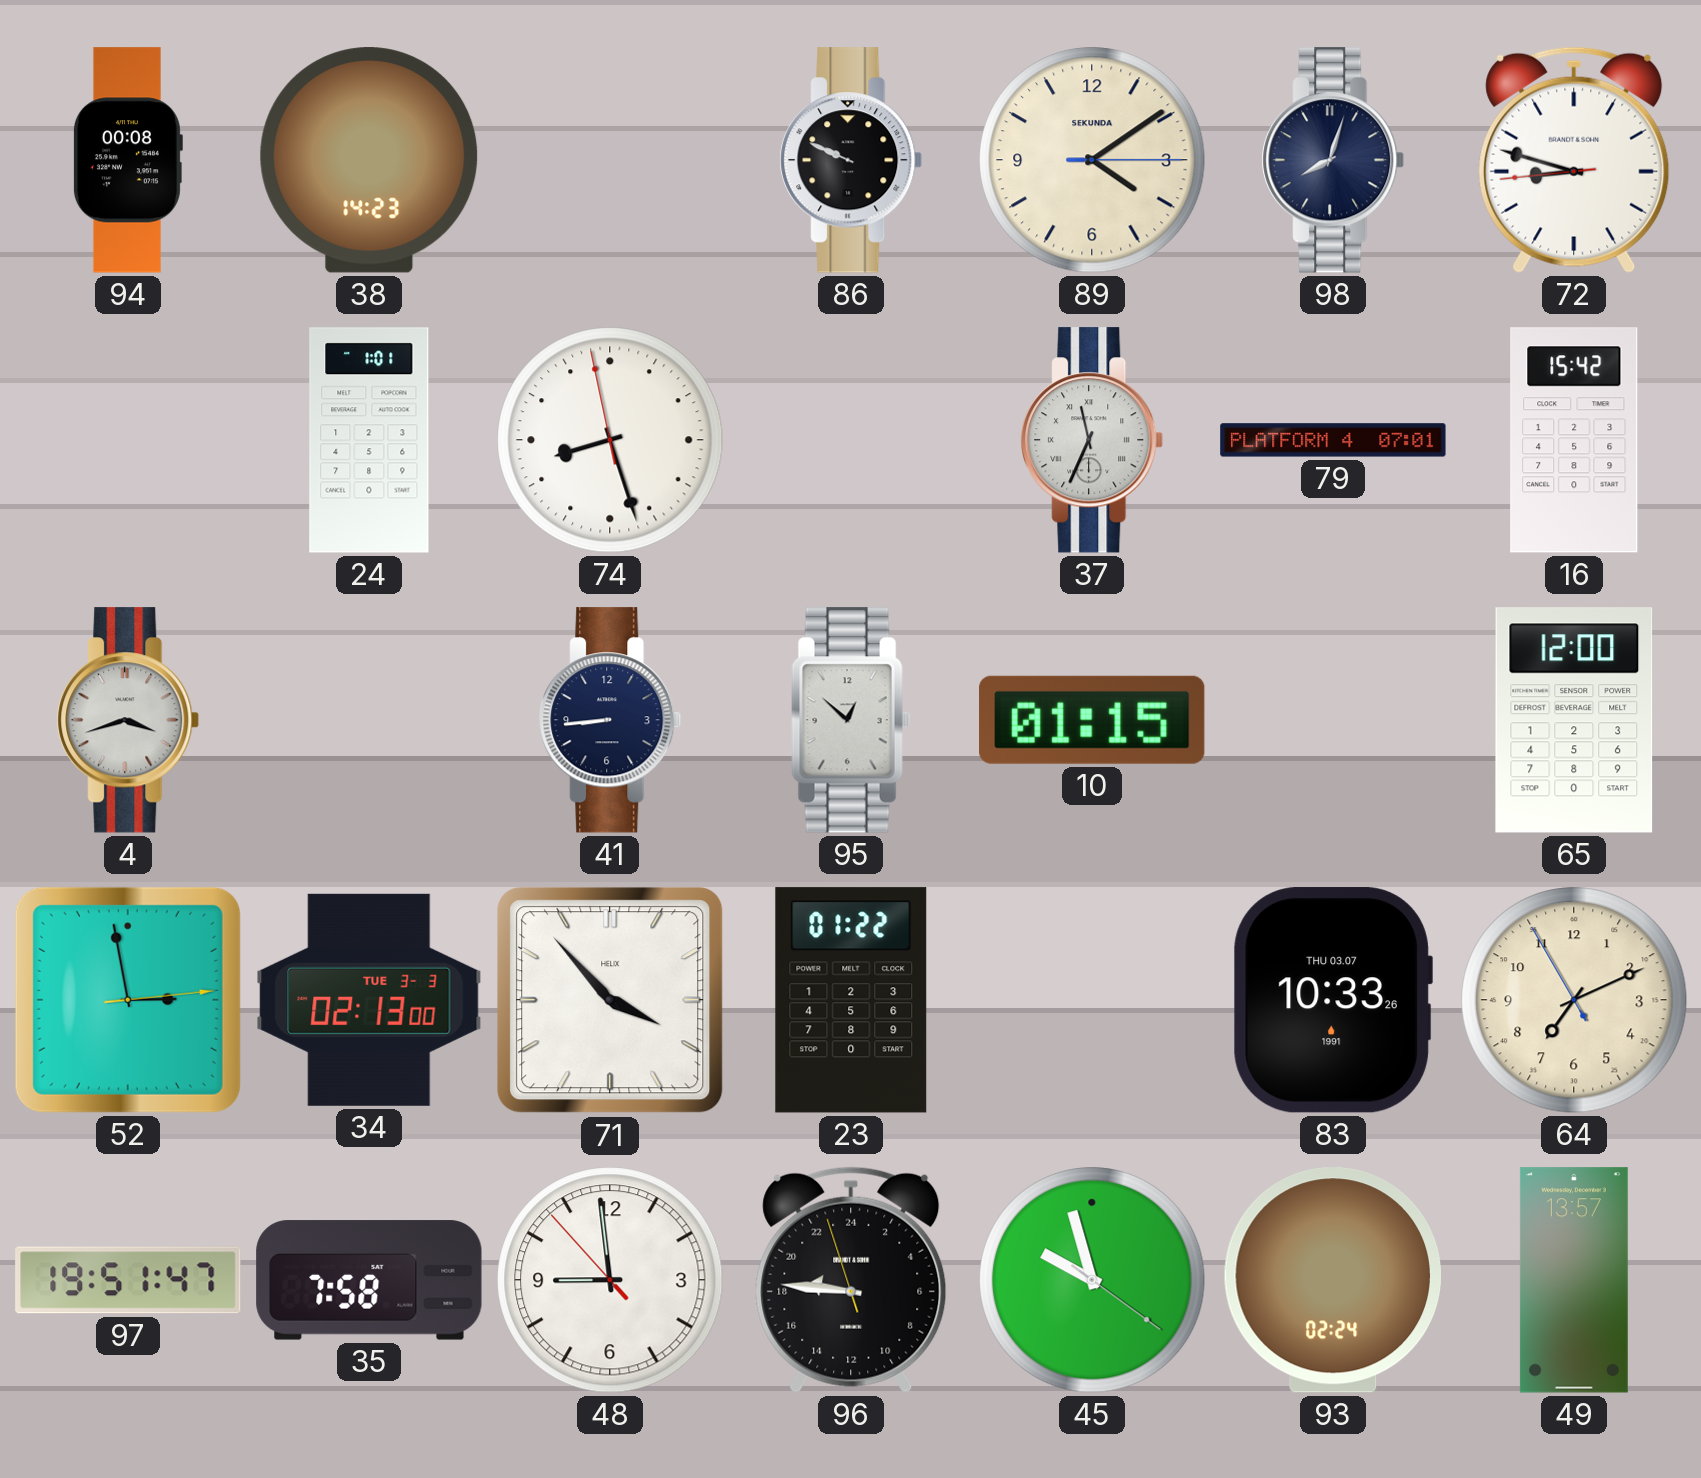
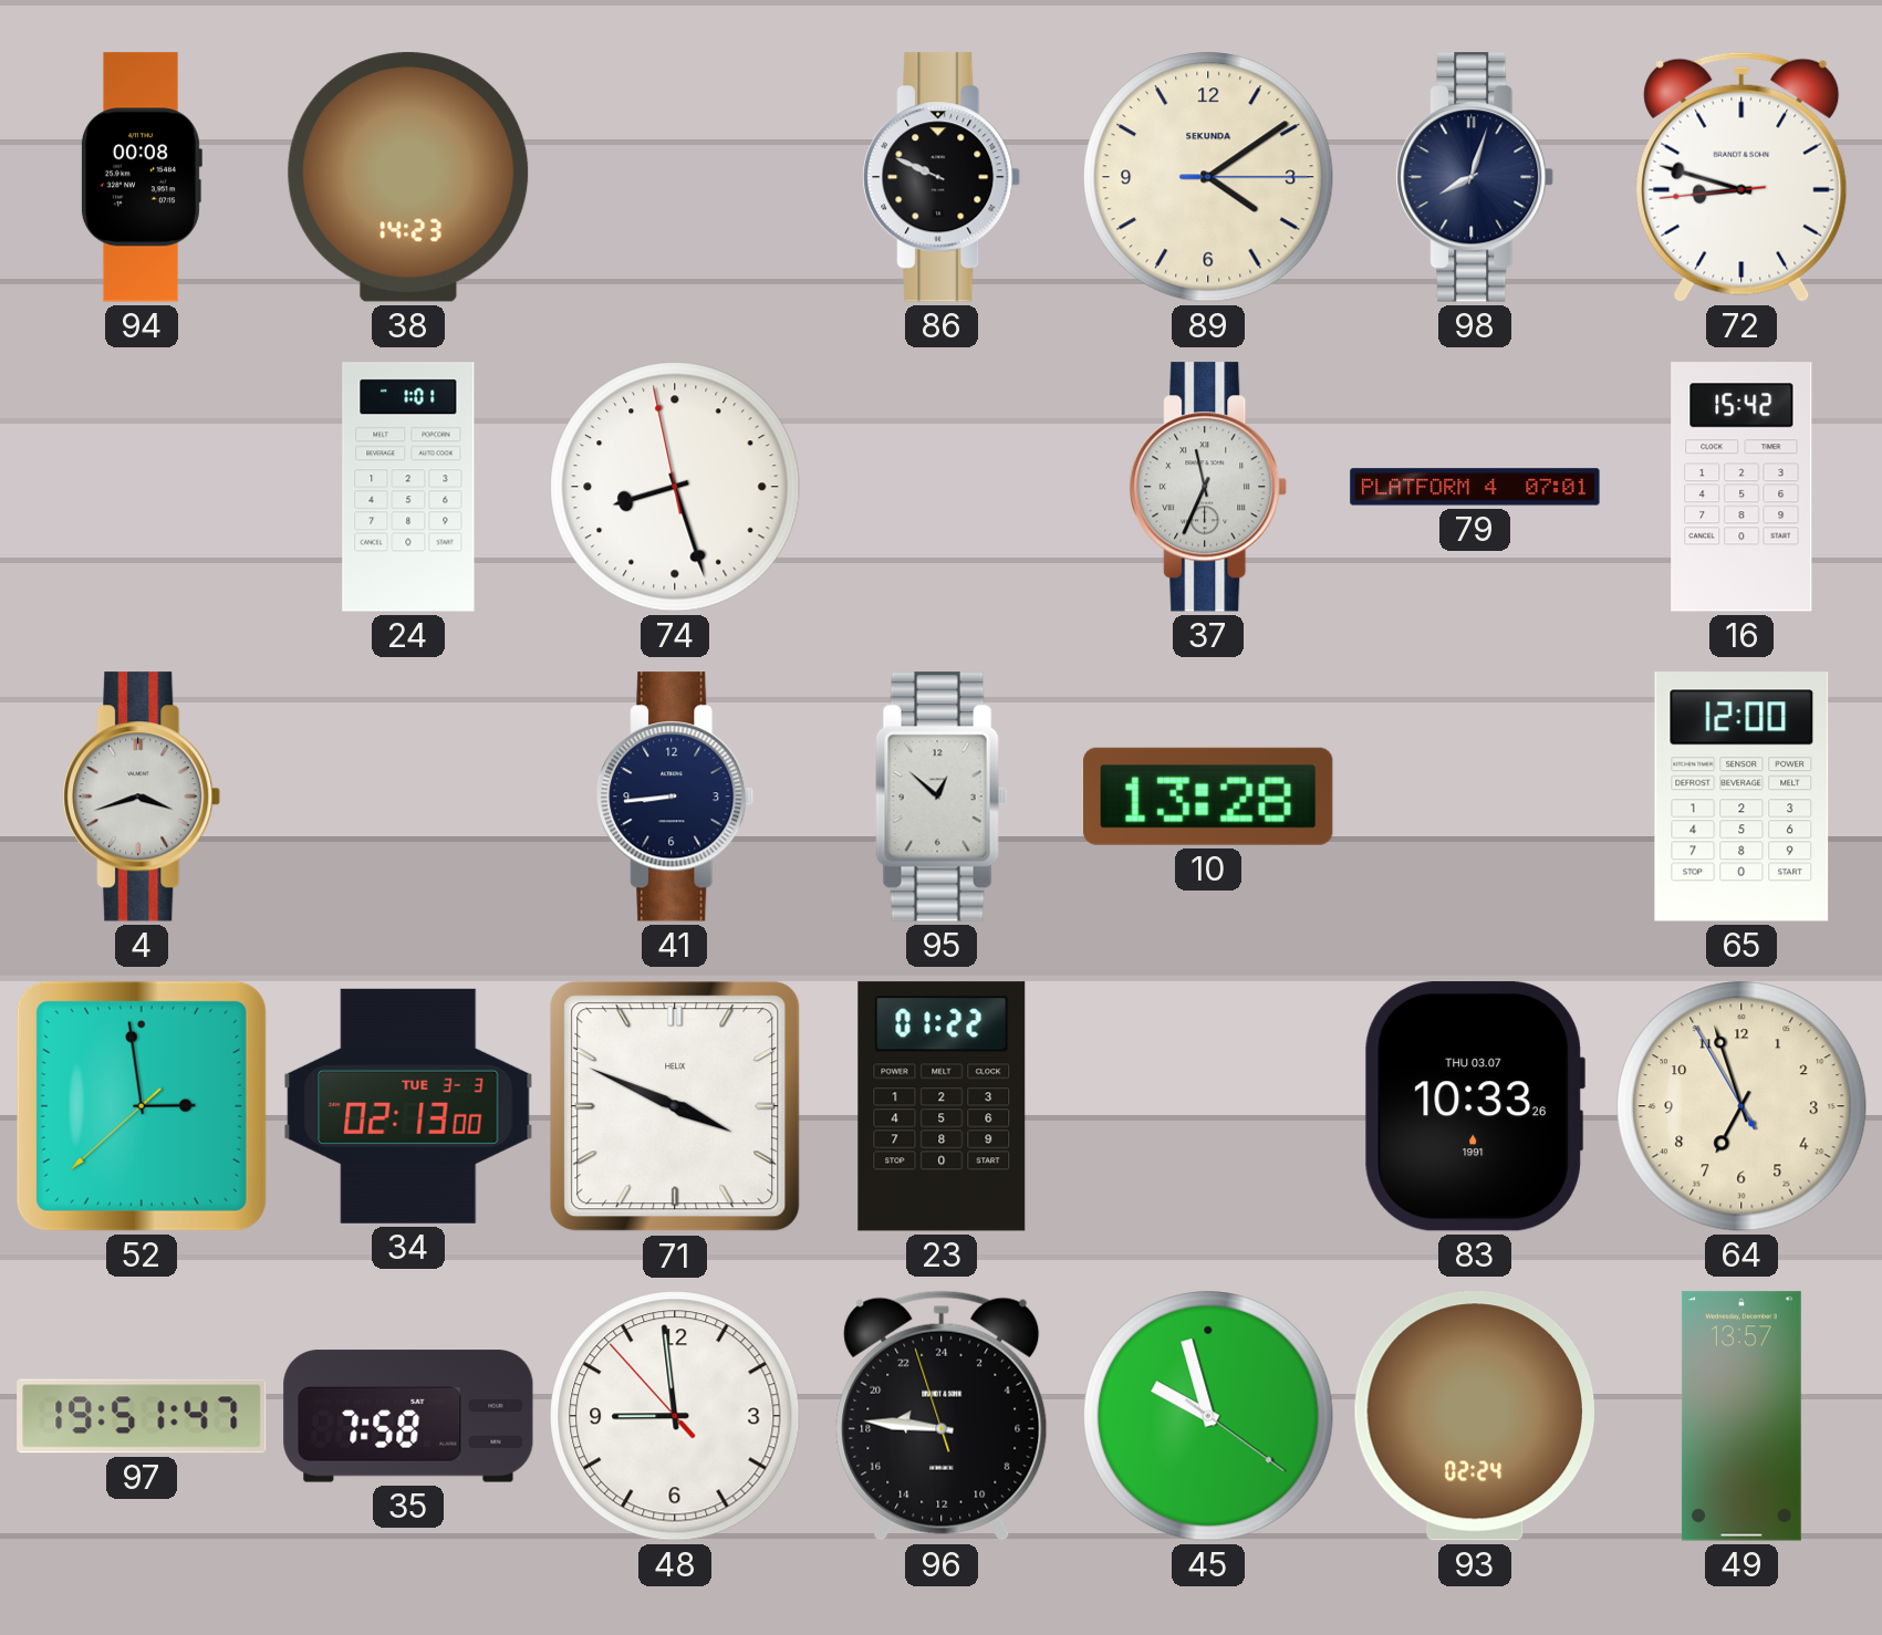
10: 01:15 -> 13:28 (1208, 796)
52: 2:58:14 -> 2:58:38 (142, 1106)
71: 3:53 -> 3:49 (675, 1106)
64: 7:10 -> 6:56 (1741, 1106)
